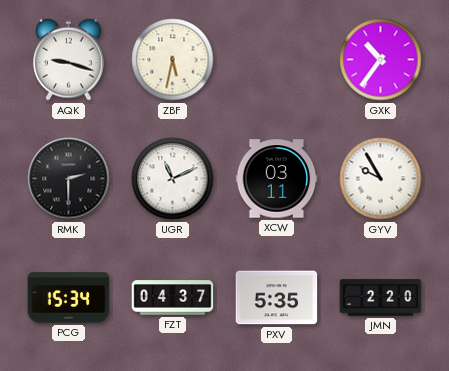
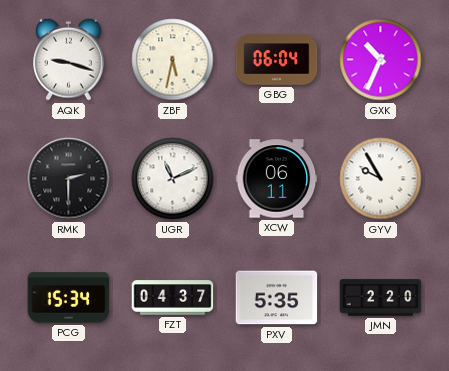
GBG: none -> 06:04 (277, 60)
GXK: 10:36 -> 10:34 (381, 60)
XCW: 03:11 -> 06:11 (277, 179)
